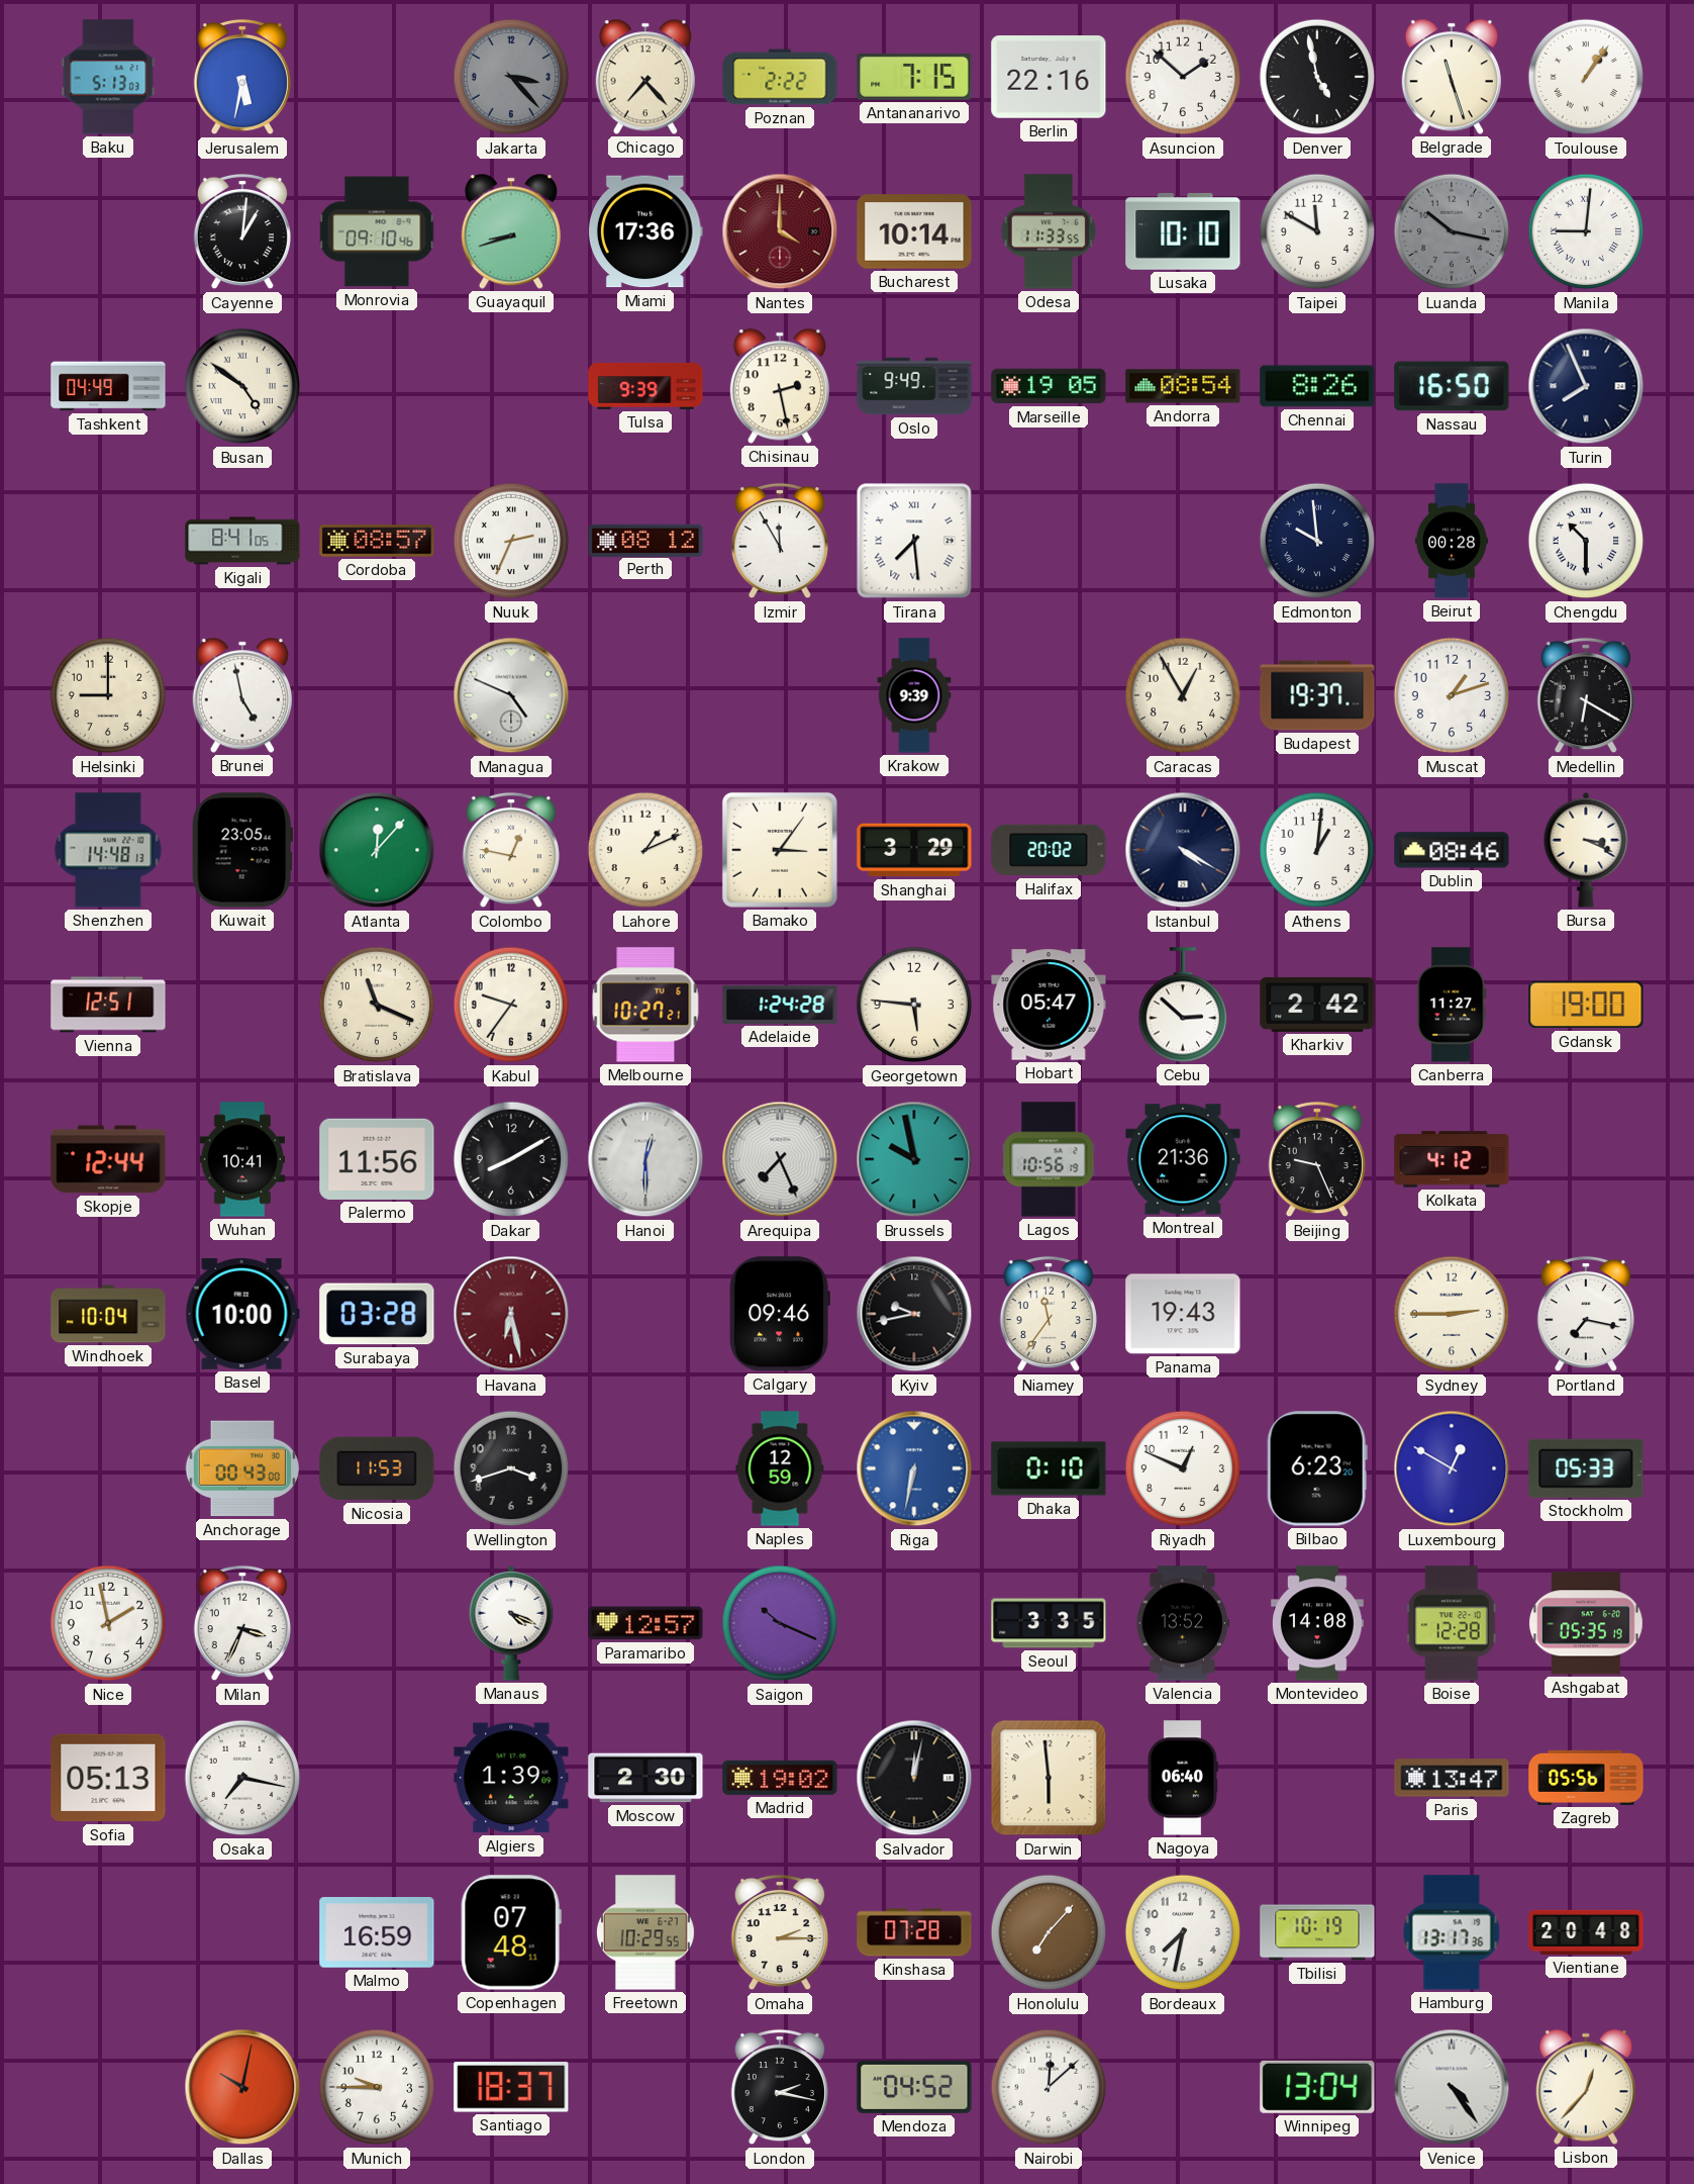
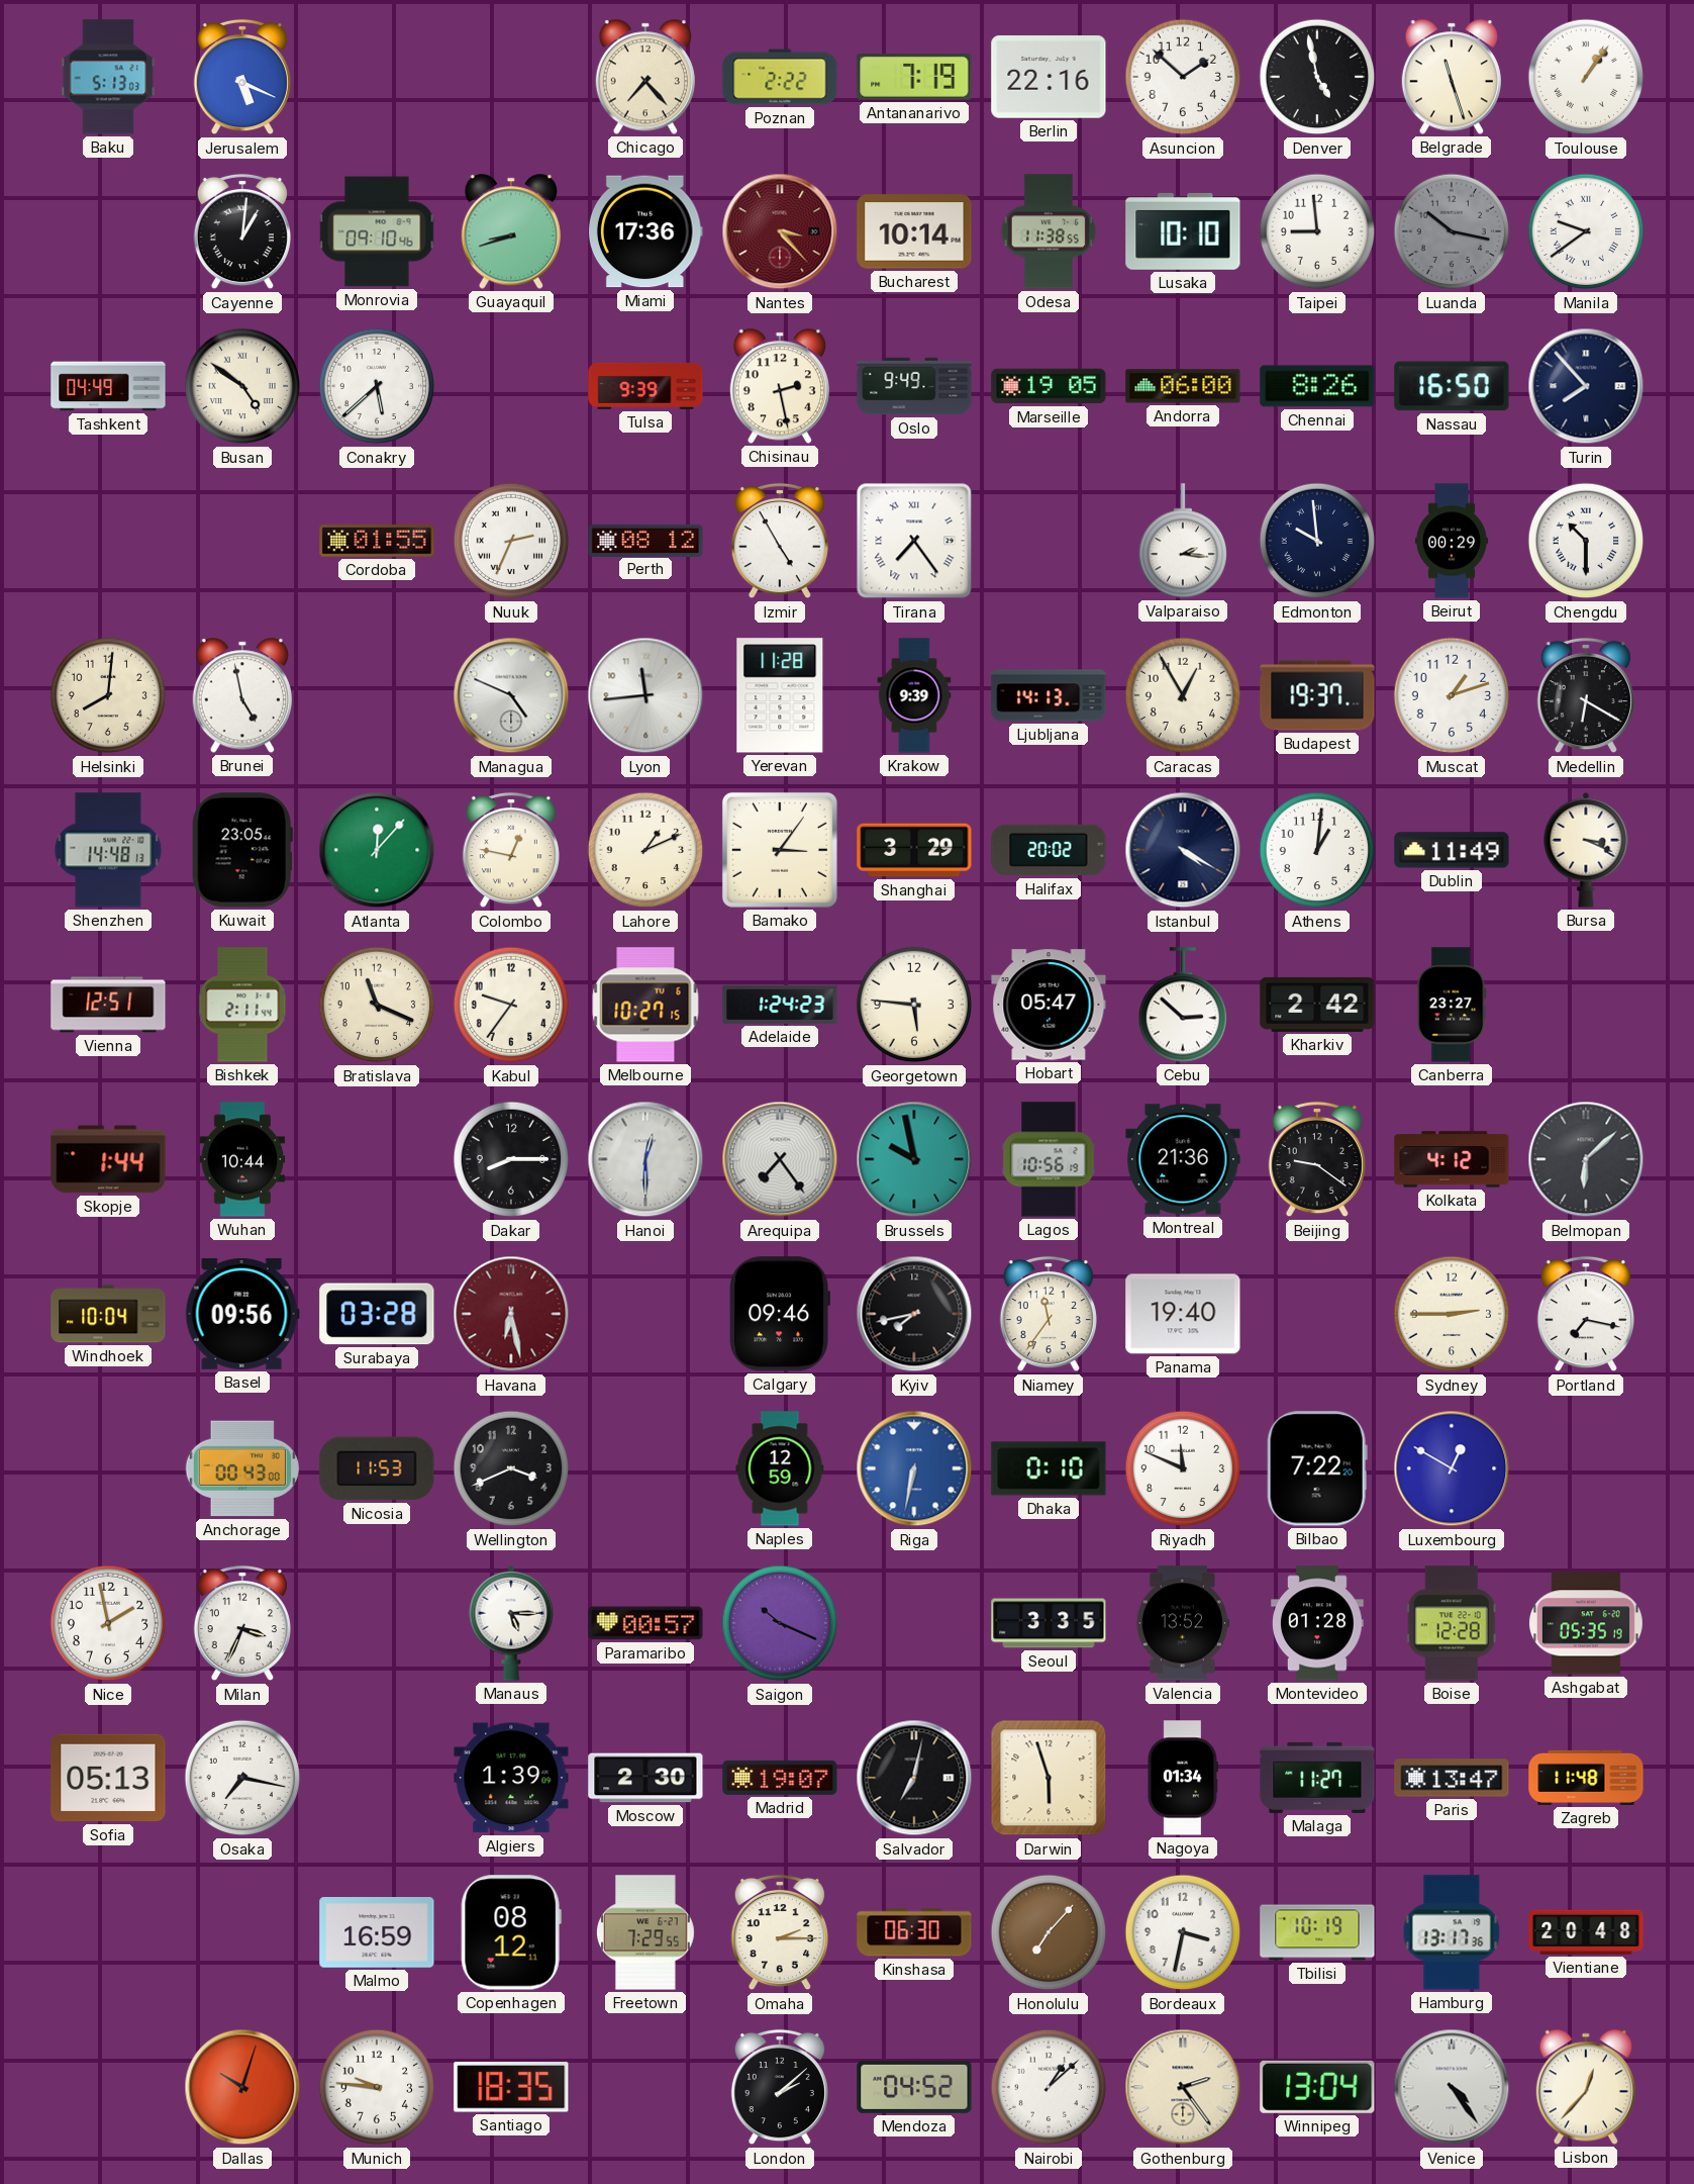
Jerusalem: 5:32 -> 5:19 (242, 77)
Jakarta: 3:23 -> none (511, 77)
Antananarivo: 7:15 -> 7:19 (914, 78)
Nantes: 4:00 -> 3:23 (780, 231)
Odesa: 11:33 -> 11:38 (1049, 231)
Taipei: 11:50 -> 8:59 (1317, 231)
Manila: 9:01 -> 9:39 (1586, 231)
Conakry: none -> 5:38 (377, 386)
Andorra: 08:54 -> 06:00 (1183, 386)
Turin: 7:56 -> 7:53 (1586, 386)
Kigali: 8:41 -> none (242, 541)
Cordoba: 08:57 -> 01:55 (377, 541)
Izmir: 11:55 -> 4:55 (780, 541)
Tirana: 7:29 -> 7:24 (914, 541)
Valparaiso: none -> 2:16 (1182, 541)
Beirut: 00:28 -> 00:29 (1452, 541)
Helsinki: 9:00 -> 8:01 (108, 695)
Lyon: none -> 11:44 (645, 695)
Yerevan: none -> 11:28 (780, 695)
Ljubljana: none -> 14:13 (1049, 695)
Dublin: 08:46 -> 11:49 (1452, 850)
Bishkek: none -> 2:11 (242, 1005)
Melbourne: 10:27:21 -> 10:27:15 (645, 1005)
Adelaide: 1:24:28 -> 1:24:23 (780, 1005)
Canberra: 11:27 -> 23:27 (1452, 1005)
Gdansk: 19:00 -> none (1586, 1005)
Skopje: 12:44 -> 1:44 (108, 1159)
Wuhan: 10:41 -> 10:44 (242, 1159)
Palermo: 11:56 -> none (377, 1159)
Dakar: 8:10 -> 8:15 (511, 1159)
Arequipa: 7:26 -> 7:24 (780, 1159)
Beijing: 9:26 -> 9:21 (1317, 1159)
Belmopan: none -> 6:08 (1586, 1159)
Basel: 10:00 -> 09:56 (242, 1314)
Kyiv: 9:43 -> 7:43 (914, 1314)
Panama: 19:43 -> 19:40 (1183, 1314)
Wellington: 3:42 -> 3:41 (511, 1468)
Riyadh: 12:49 -> 11:49 (1183, 1468)
Bilbao: 6:23 -> 7:22 (1317, 1468)
Stockholm: 05:33 -> none (1586, 1468)
Manaus: 4:19 -> 5:15 (511, 1623)
Paramaribo: 12:57 -> 00:57 (645, 1623)
Montevideo: 14:08 -> 01:28 (1318, 1623)
Madrid: 19:02 -> 19:07 (780, 1778)
Salvador: 12:02 -> 7:02 (914, 1778)
Darwin: 5:59 -> 5:57 (1049, 1778)
Nagoya: 06:40 -> 01:34 (1183, 1778)
Malaga: none -> 11:27 (1317, 1778)
Zagreb: 05:56 -> 11:48 (1586, 1778)
Copenhagen: 07:48 -> 08:12 (511, 1932)
Freetown: 10:29 -> 7:29 (645, 1932)
Kinshasa: 07:28 -> 06:30 (914, 1932)
Bordeaux: 7:32 -> 3:32 (1183, 1932)
Dallas: 10:02 -> 10:03 (242, 2087)
Munich: 9:45 -> 9:46 (377, 2087)
Santiago: 18:37 -> 18:35 (511, 2087)
London: 2:17 -> 2:08 (780, 2087)
Nairobi: 12:08 -> 1:08 (1049, 2087)
Gothenburg: none -> 2:24 (1183, 2087)
